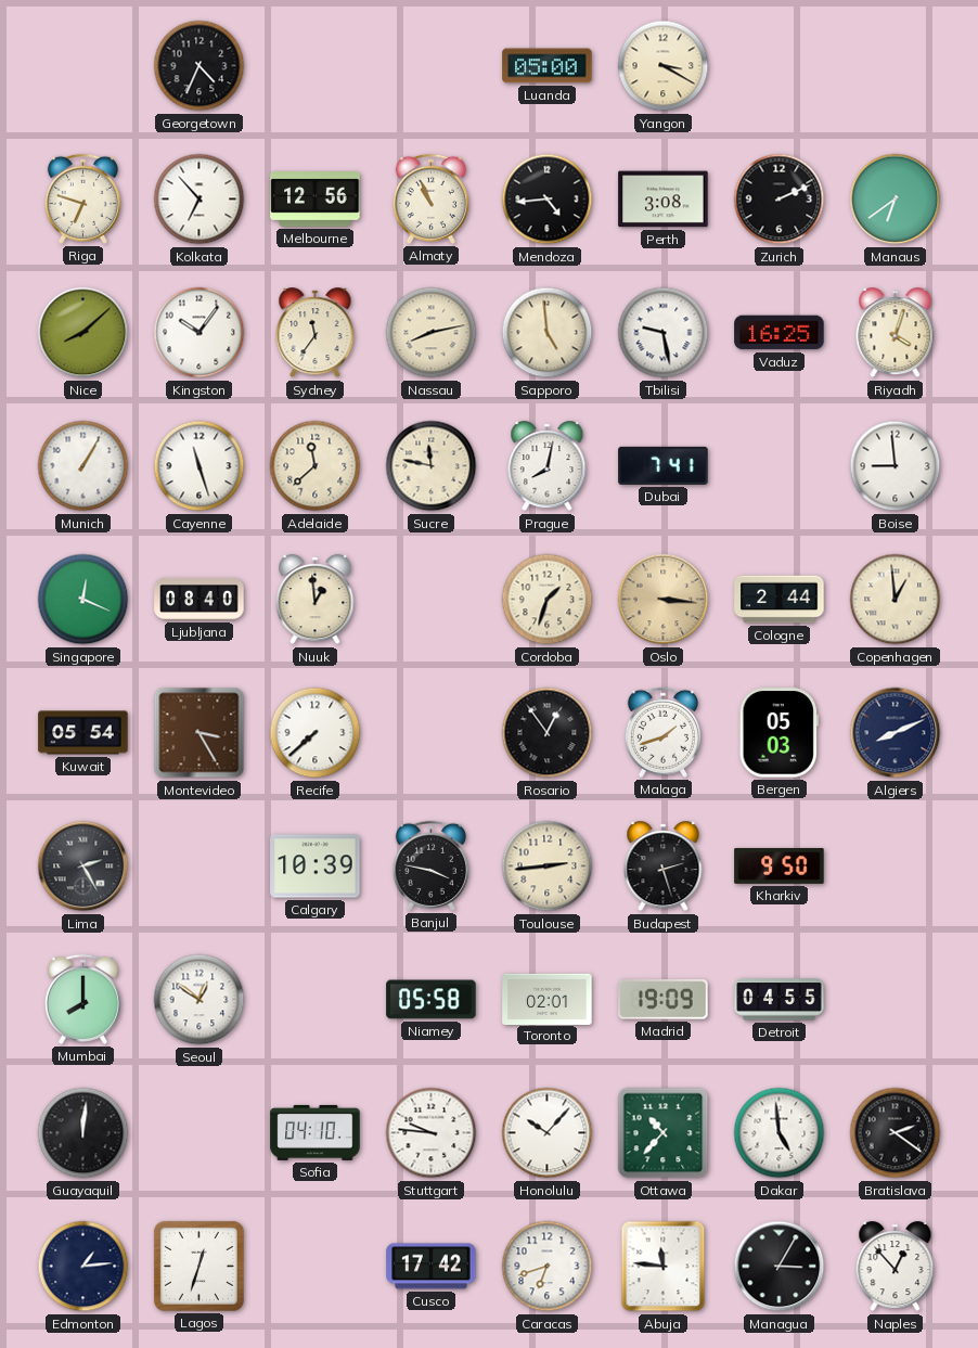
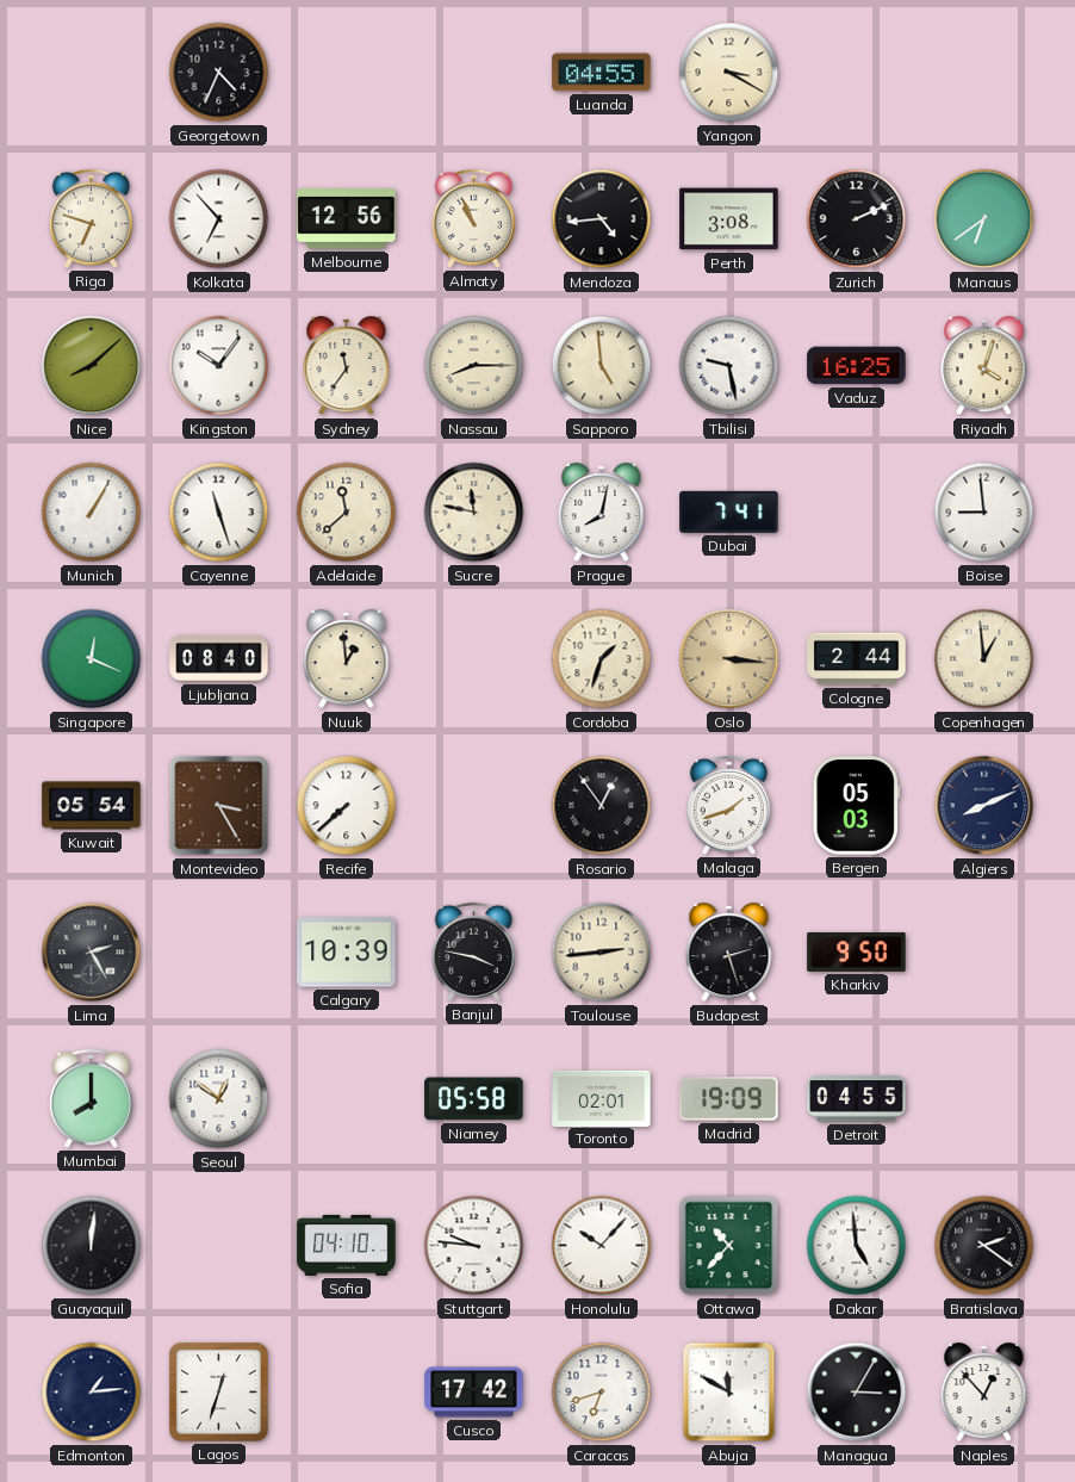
Luanda: 05:00 -> 04:55 (602, 73)
Nassau: 8:13 -> 8:15 (474, 366)
Abuja: 11:46 -> 11:50 (729, 1393)
